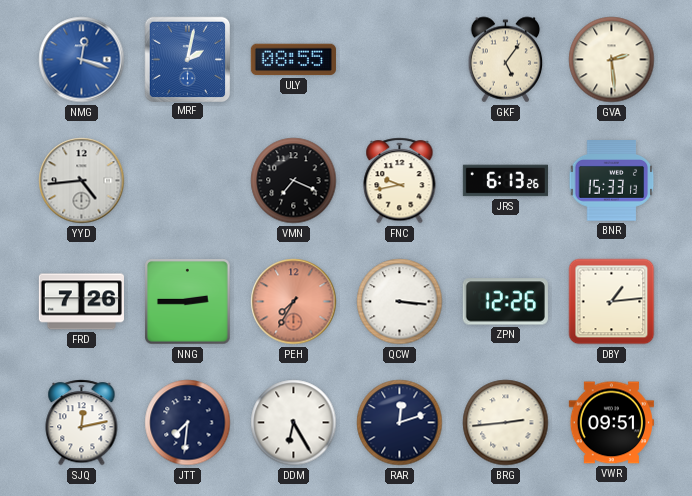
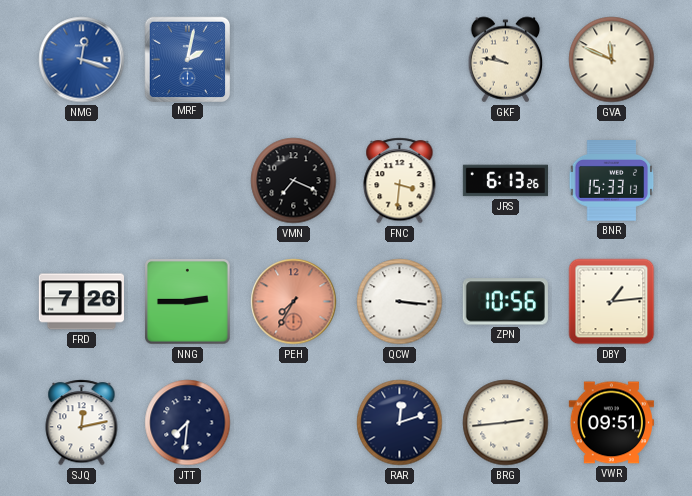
ULY: 08:55 -> none (293, 60)
GKF: 5:06 -> 9:47 (506, 60)
GVA: 2:29 -> 11:49 (612, 60)
YYD: 4:44 -> none (82, 181)
FNC: 9:43 -> 3:31 (400, 181)
ZPN: 12:26 -> 10:56 (505, 302)
DDM: 6:25 -> none (294, 423)
